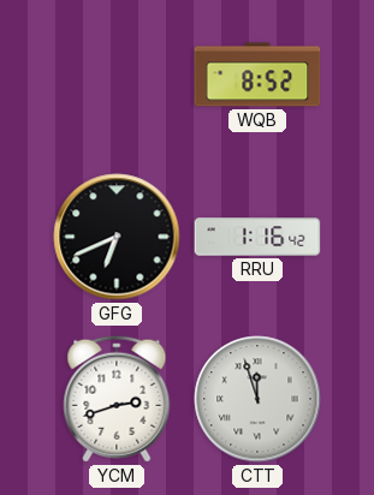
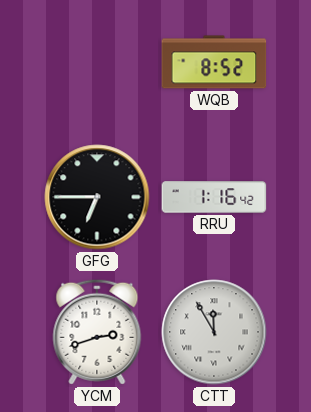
GFG: 6:41 -> 6:45 (97, 197)
CTT: 11:57 -> 11:55 (214, 332)
